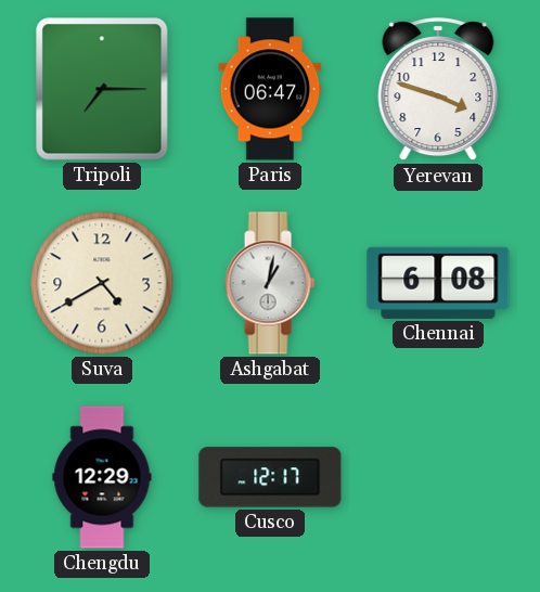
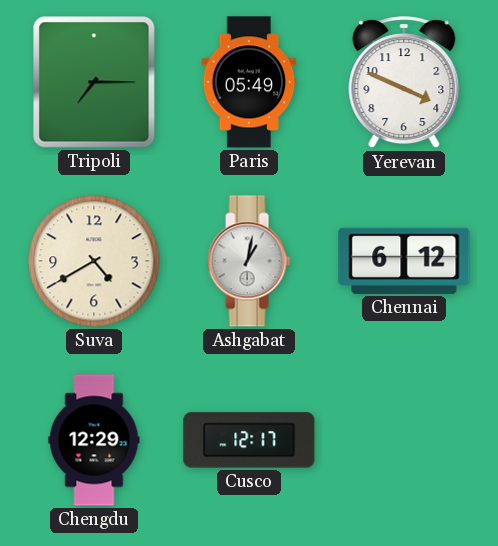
Paris: 06:47 -> 05:49 (249, 82)
Yerevan: 3:48 -> 3:49 (404, 83)
Chennai: 6:08 -> 6:12 (404, 261)
